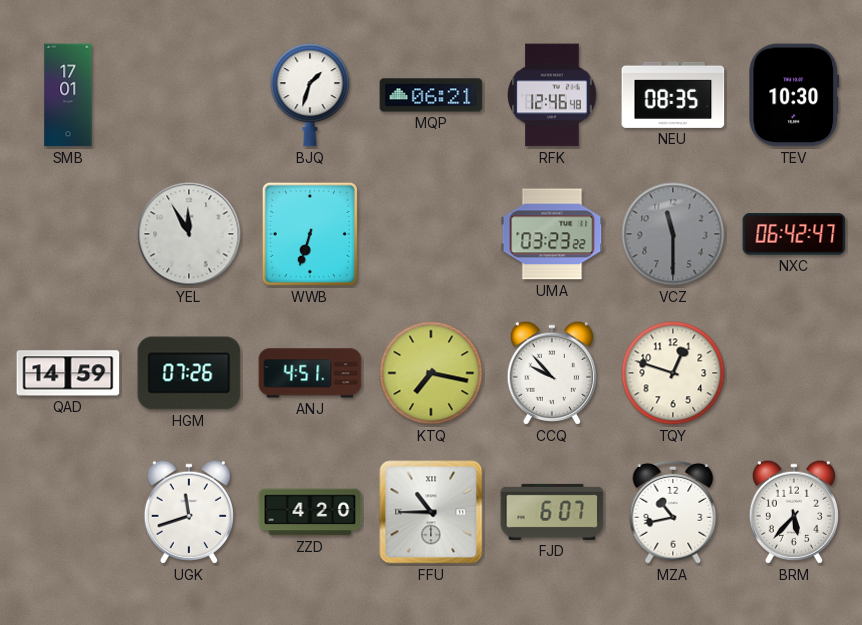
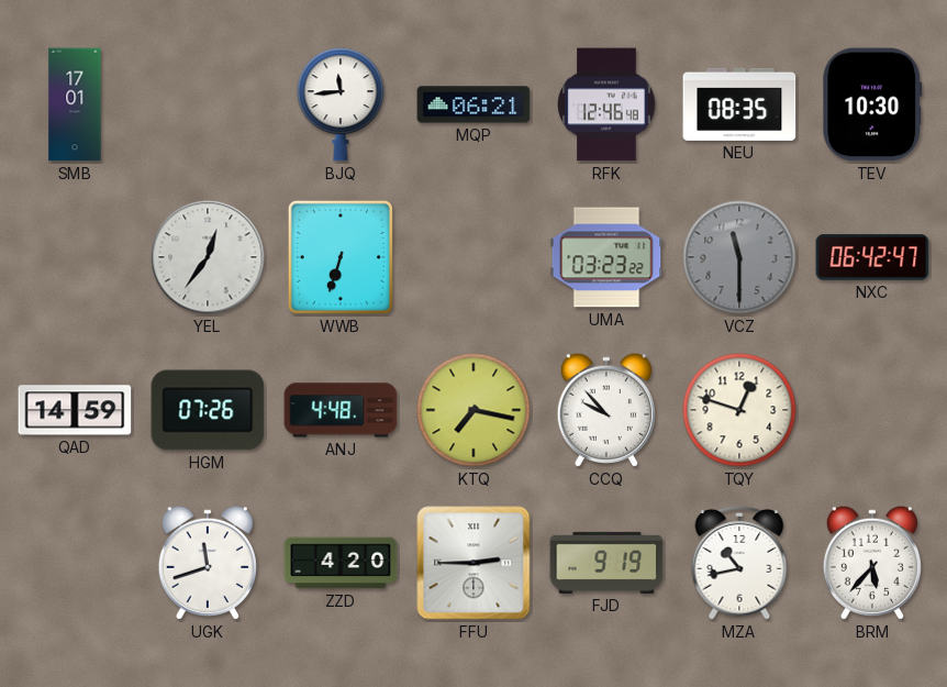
BJQ: 1:33 -> 11:44 (341, 104)
YEL: 11:55 -> 12:36 (208, 257)
ANJ: 4:51 -> 4:48 (341, 410)
FFU: 10:45 -> 2:45 (473, 563)
FJD: 6:07 -> 9:19 (606, 563)
